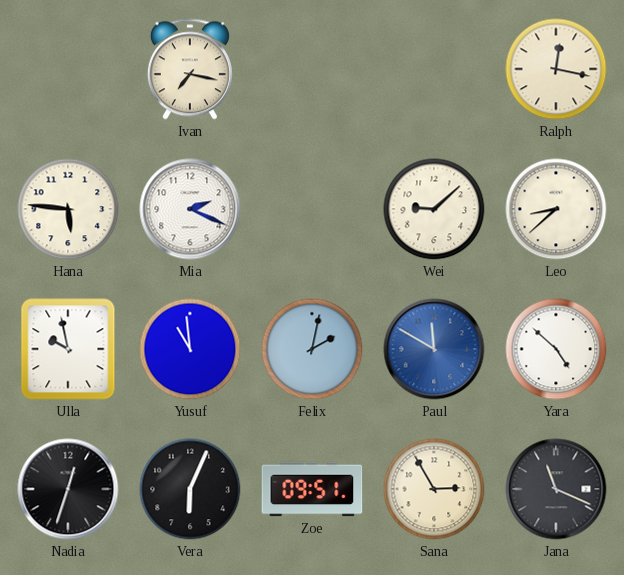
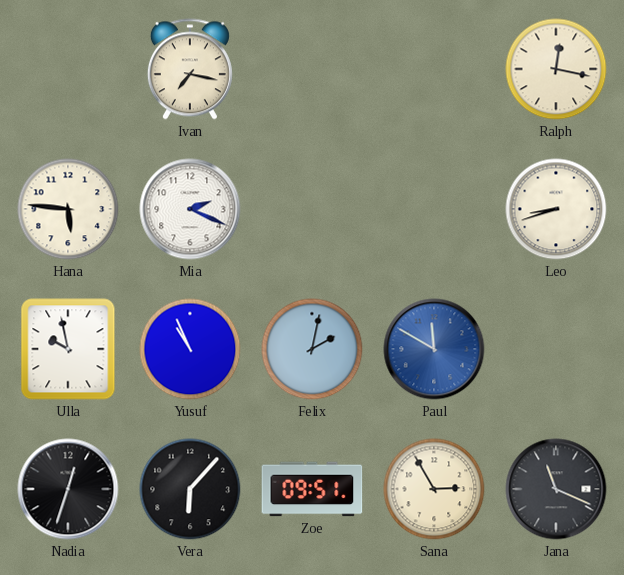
Wei: 9:08 -> none (434, 209)
Leo: 8:38 -> 8:42 (556, 209)
Yusuf: 10:59 -> 10:56 (190, 349)
Yara: 4:52 -> none (556, 349)
Vera: 6:04 -> 6:07 (190, 489)
